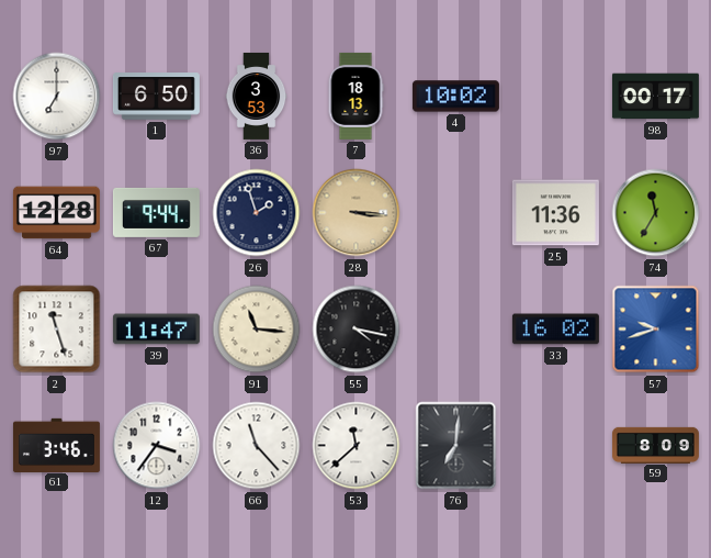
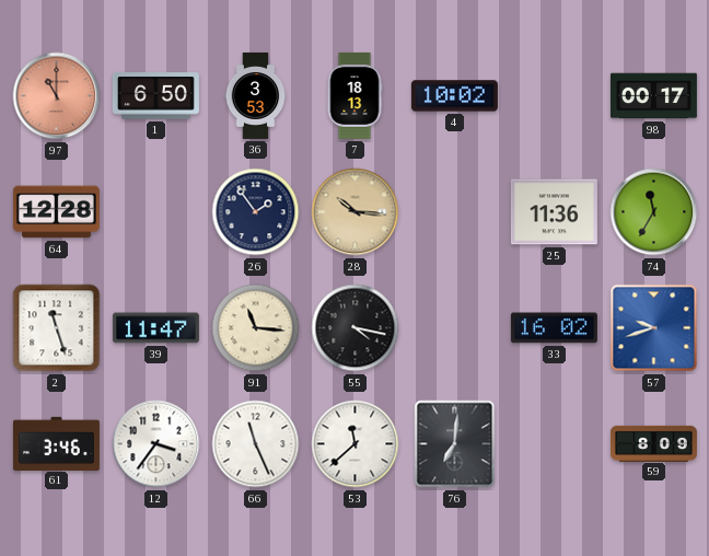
97: 7:00 -> 11:00 (57, 96)
97 dial: white -> salmon (57, 96)
67: 9:44 -> none (156, 212)
26: 1:57 -> 1:54 (256, 212)
28: 3:16 -> 10:16 (356, 212)
66: 11:23 -> 11:26 (256, 444)
